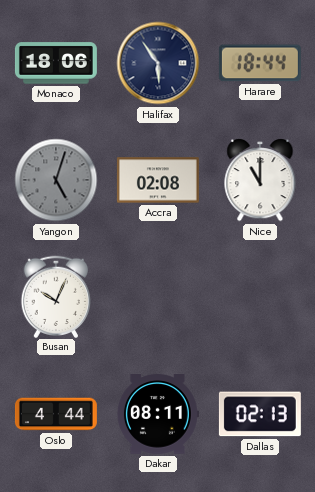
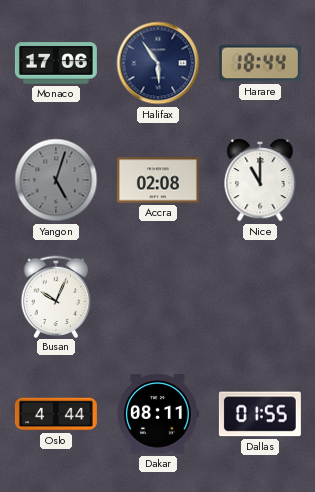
Monaco: 18:06 -> 17:06 (56, 63)
Dallas: 02:13 -> 01:55 (260, 414)
